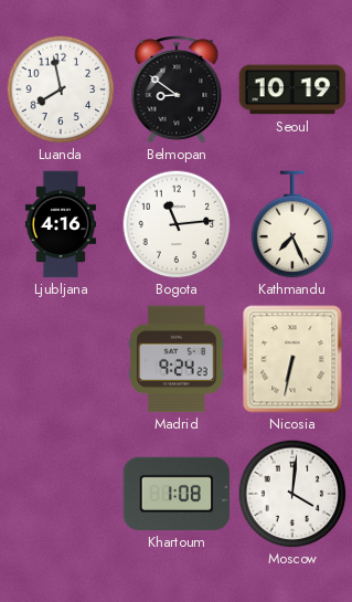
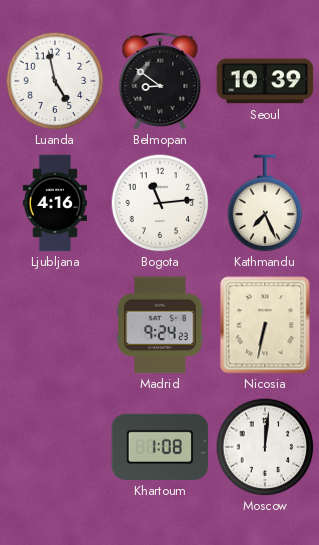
Luanda: 7:58 -> 4:58 (55, 81)
Seoul: 10:19 -> 10:39 (265, 81)
Moscow: 4:01 -> 12:01 (265, 447)
